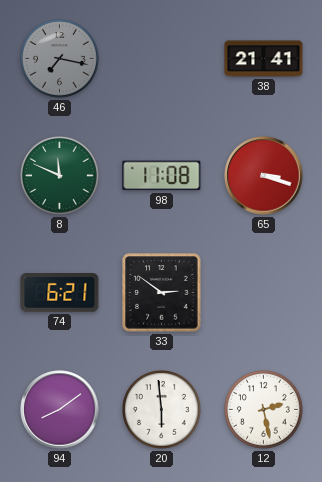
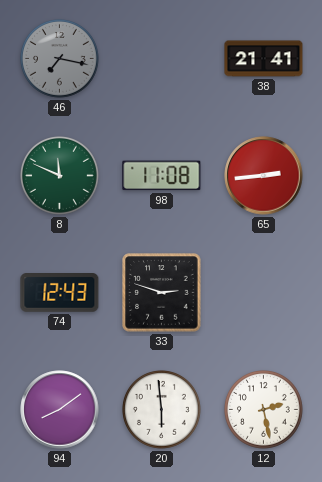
65: 3:18 -> 2:44 (264, 176)
74: 6:21 -> 12:43 (60, 293)
33: 2:51 -> 2:48 (162, 293)
